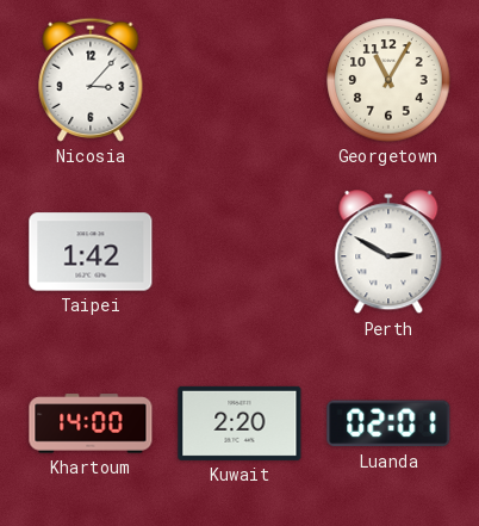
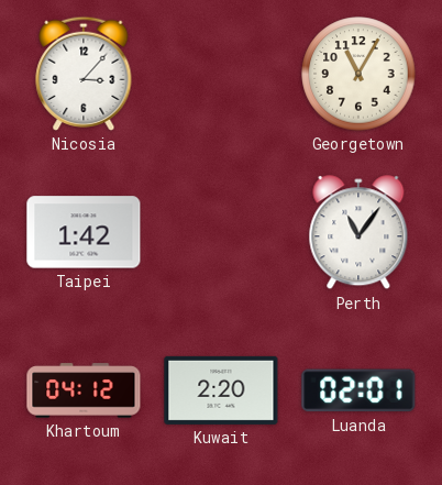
Perth: 2:50 -> 11:06 (358, 233)
Khartoum: 14:00 -> 04:12 (84, 390)
